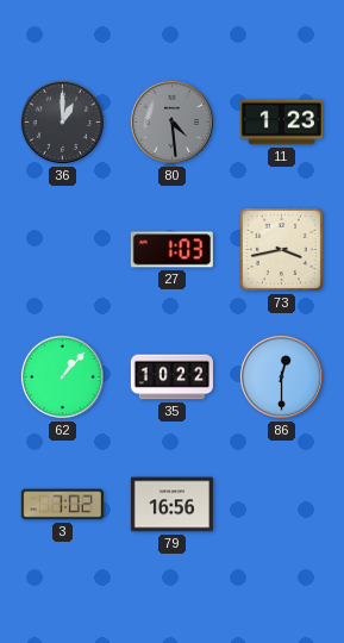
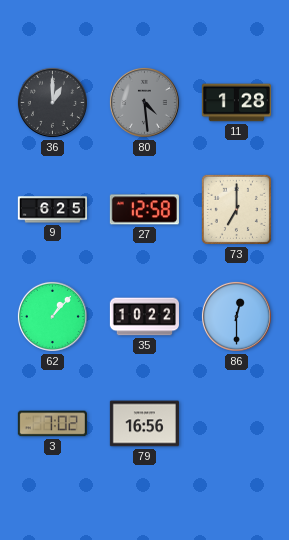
11: 1:23 -> 1:28 (236, 103)
9: none -> 6:25 (52, 210)
27: 1:03 -> 12:58 (144, 210)
73: 3:43 -> 7:00 (236, 209)
